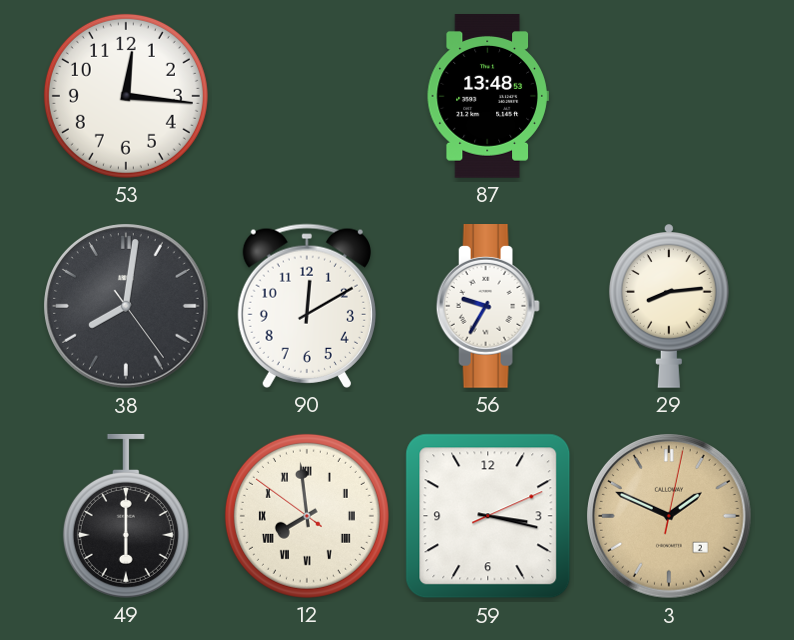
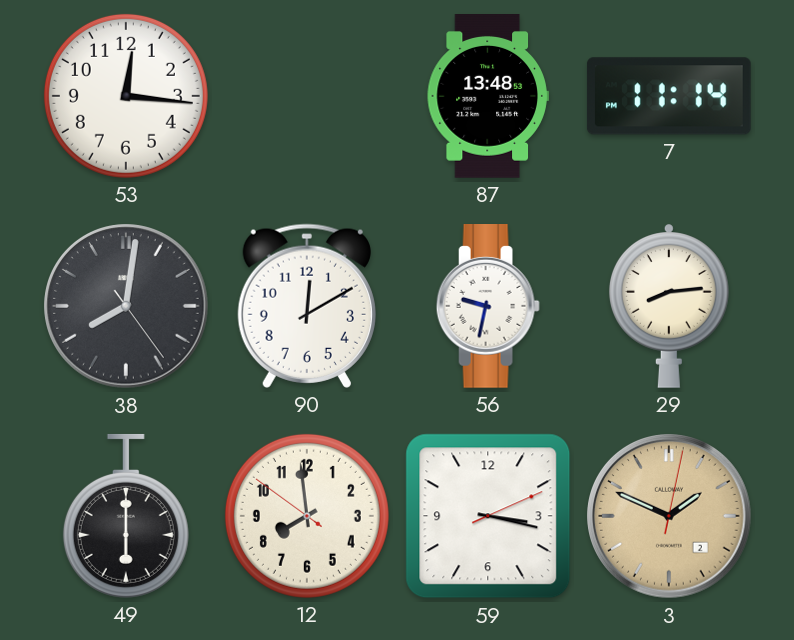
7: none -> 11:14 (669, 96)
56: 9:35 -> 9:32 (488, 307)
12 numerals: Roman -> Arabic (307, 516)
